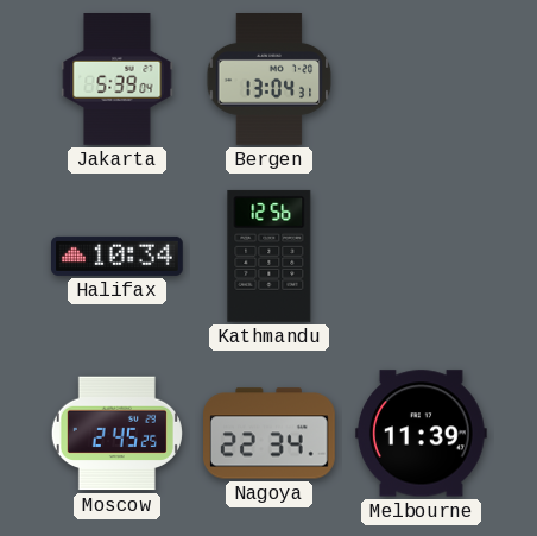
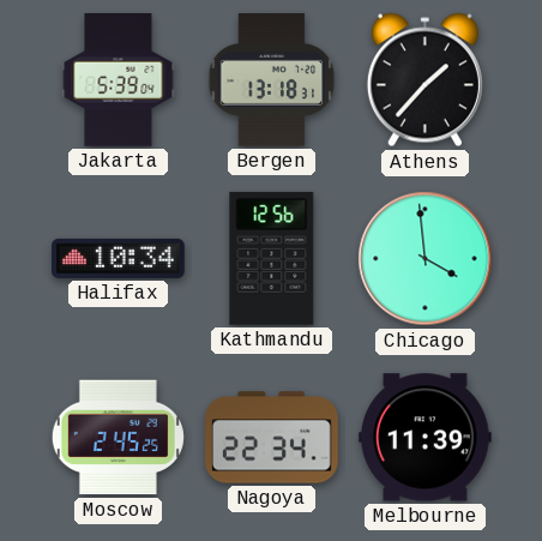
Bergen: 13:04 -> 13:18 (272, 80)
Athens: none -> 1:37 (424, 80)
Chicago: none -> 3:59 (426, 259)
